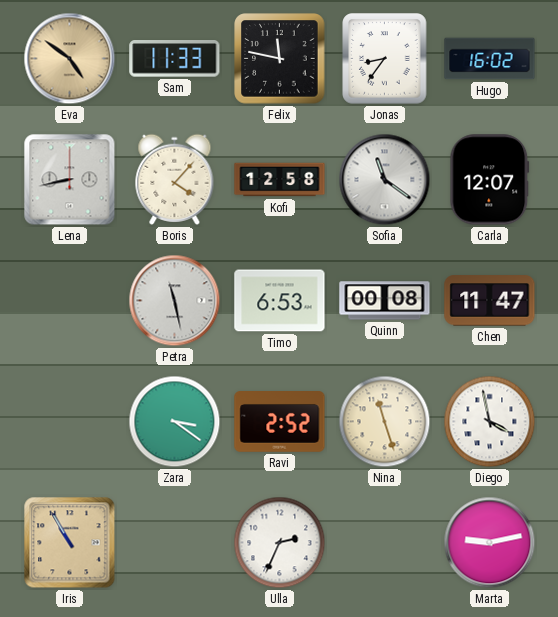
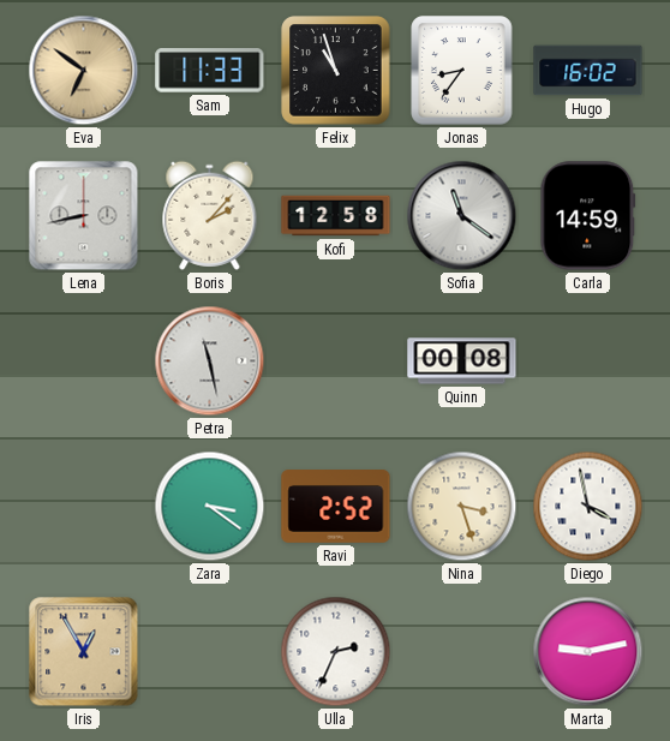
Eva: 4:51 -> 6:51 (84, 71)
Felix: 11:47 -> 10:57 (336, 71)
Boris: 4:07 -> 2:07 (210, 215)
Carla: 12:07 -> 14:59 (588, 216)
Timo: 6:53 -> none (280, 301)
Chen: 11:47 -> none (490, 301)
Nina: 11:27 -> 3:27 (462, 507)
Iris: 10:55 -> 12:55 (84, 652)
